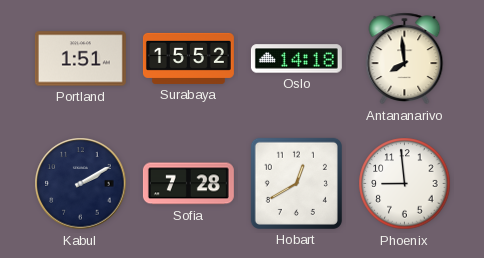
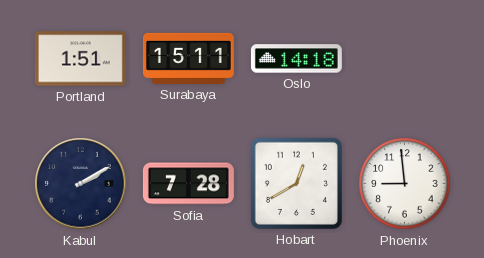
Surabaya: 15:52 -> 15:11 (188, 58)
Antananarivo: 7:59 -> none (405, 59)
